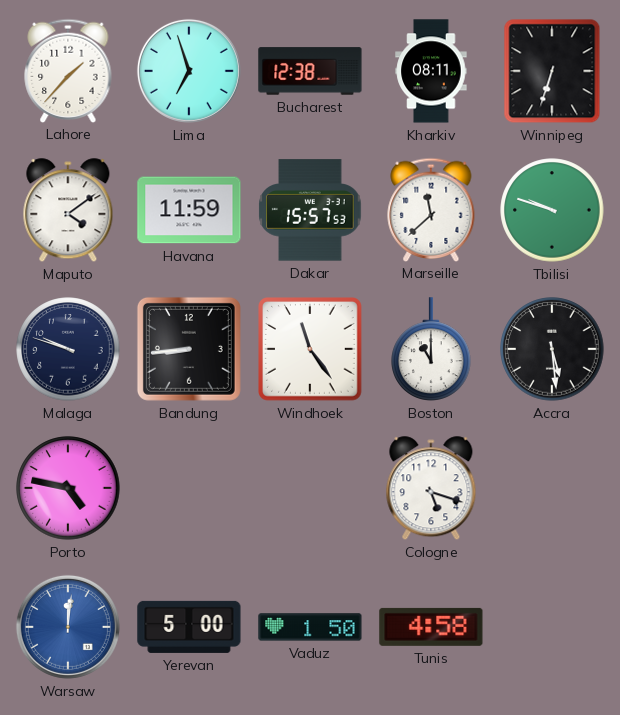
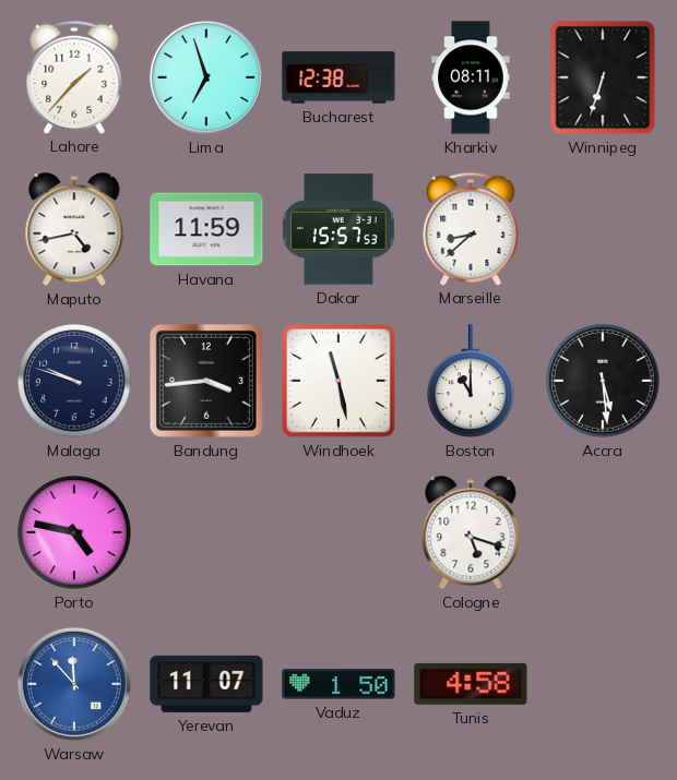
Maputo: 4:09 -> 4:43 (74, 230)
Marseille: 11:38 -> 8:38 (471, 228)
Tbilisi: 9:48 -> none (552, 210)
Bandung: 8:44 -> 3:44 (206, 381)
Windhoek: 11:24 -> 11:28 (340, 382)
Warsaw: 12:01 -> 11:53 (74, 684)
Yerevan: 5:00 -> 11:07 (206, 684)
